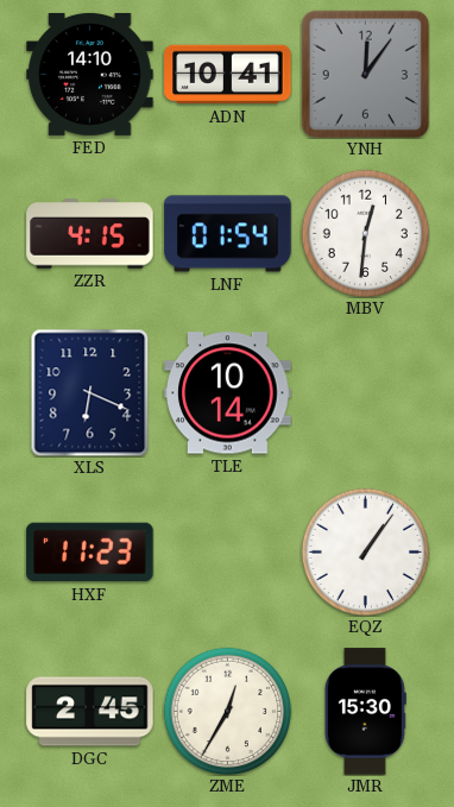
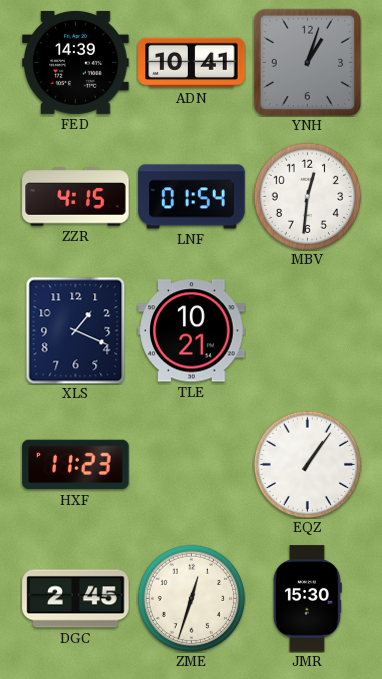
FED: 14:10 -> 14:39 (76, 62)
YNH: 12:06 -> 1:03 (307, 62)
XLS: 6:19 -> 1:19 (76, 330)
TLE: 10:14 -> 10:21 (192, 331)
ZME: 12:35 -> 12:33 (191, 598)
